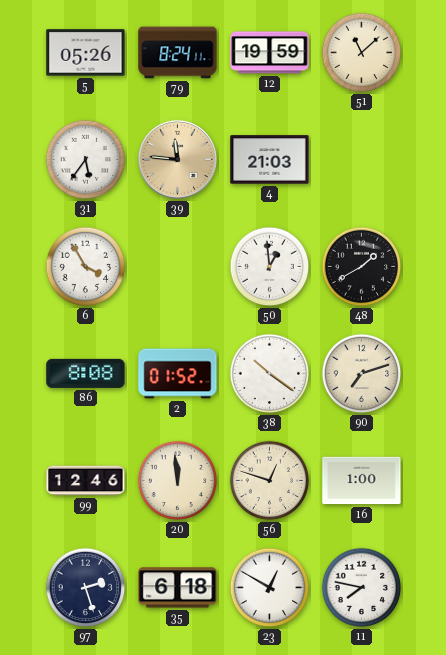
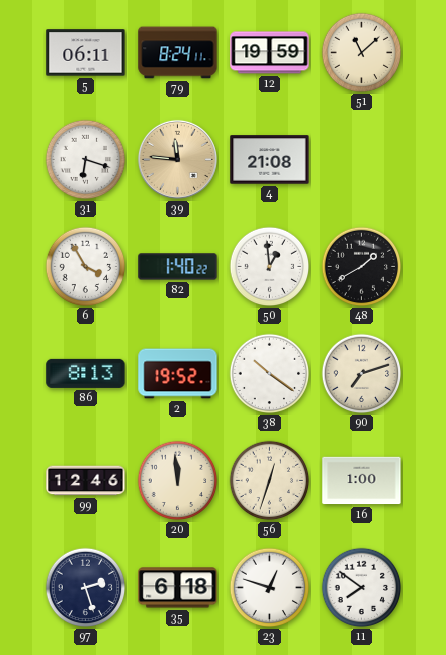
5: 05:26 -> 06:11 (86, 53)
31: 5:36 -> 6:18 (86, 160)
4: 21:03 -> 21:08 (270, 160)
82: none -> 1:40 (178, 267)
86: 8:08 -> 8:13 (86, 373)
2: 01:52 -> 19:52 (178, 374)
56: 12:48 -> 12:33 (270, 481)
23: 12:50 -> 12:48 (270, 588)
11: 7:47 -> 7:51 (362, 588)
